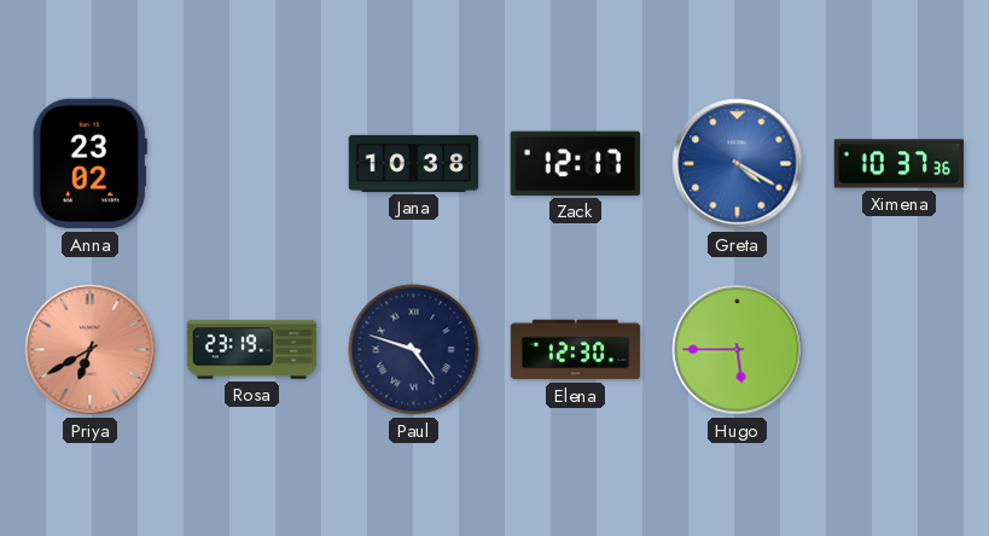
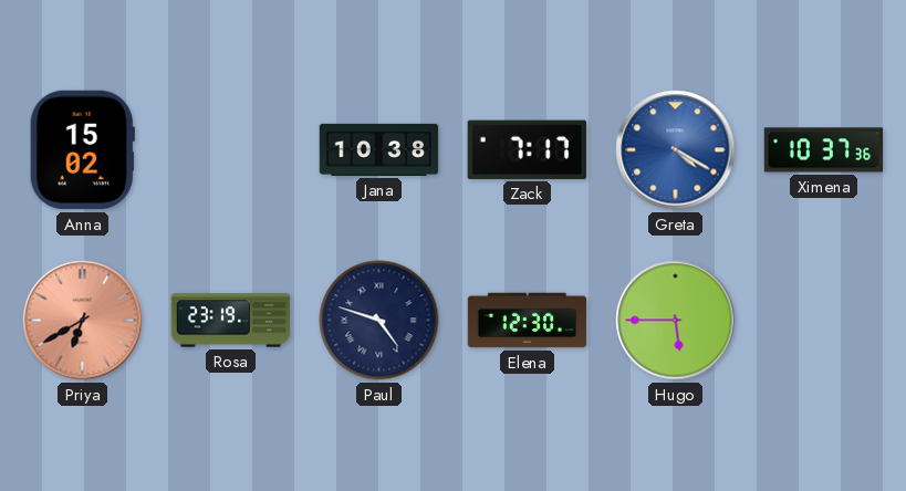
Anna: 23:02 -> 15:02 (82, 150)
Zack: 12:17 -> 7:17 (527, 149)
